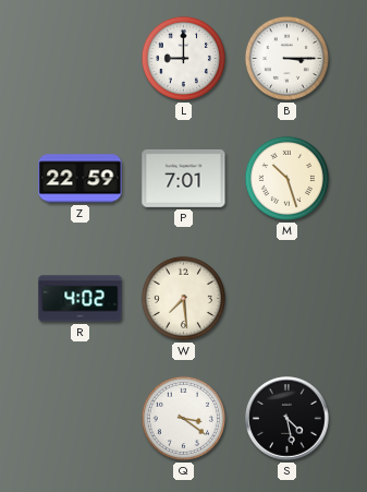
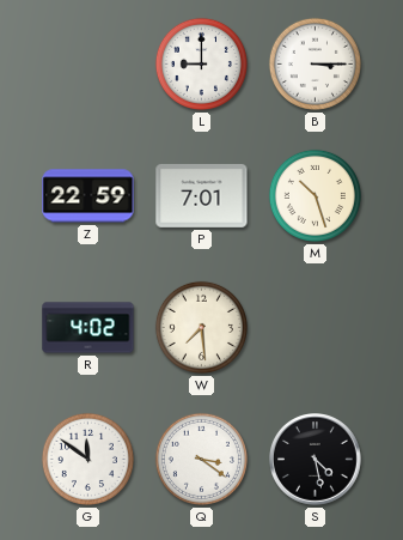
G: none -> 11:51 (87, 459)
